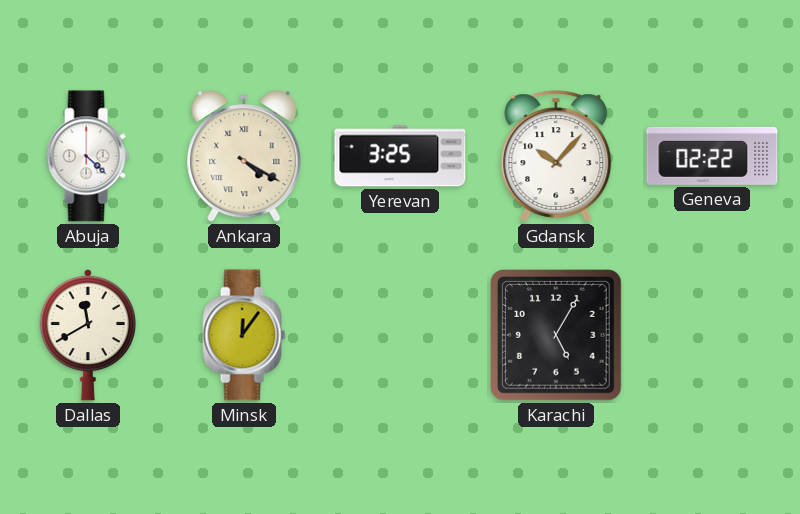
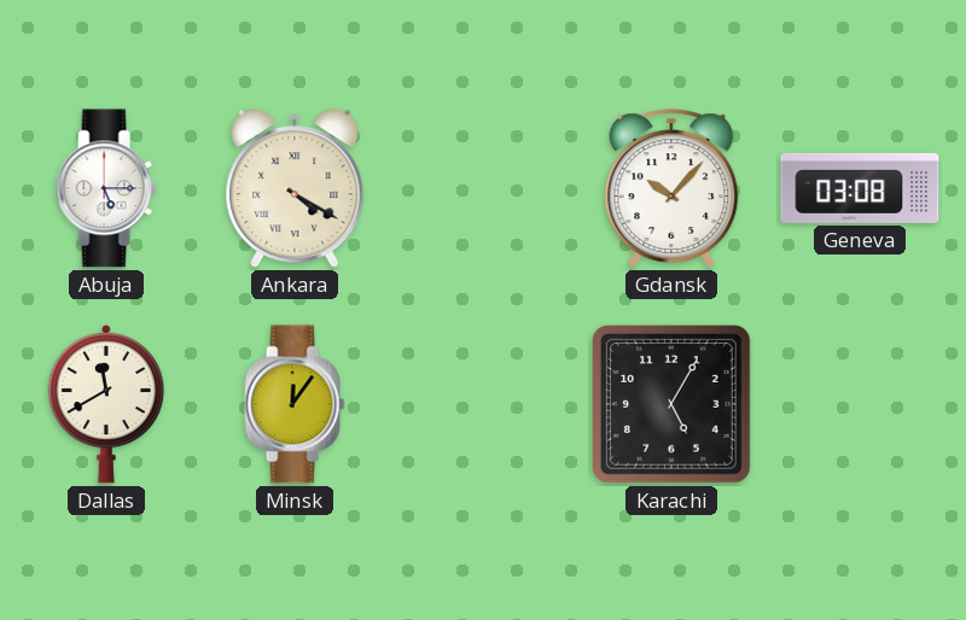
Abuja: 4:22 -> 5:15 (106, 188)
Yerevan: 3:25 -> none (400, 156)
Geneva: 02:22 -> 03:08 (860, 188)
